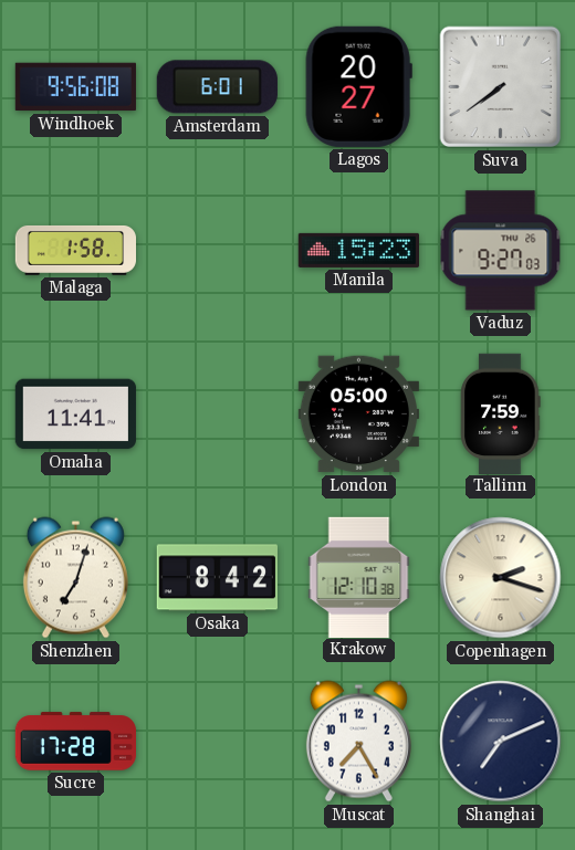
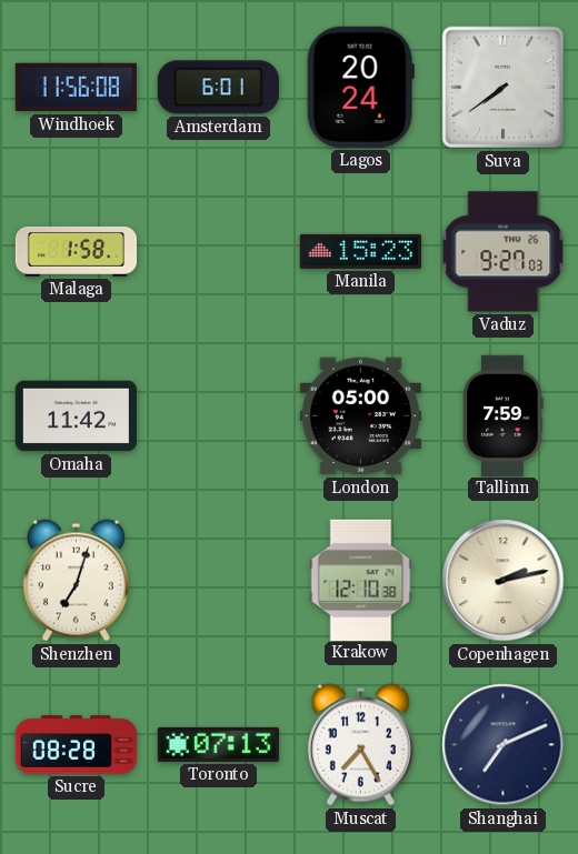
Windhoek: 9:56 -> 11:56 (76, 88)
Lagos: 20:27 -> 20:24 (360, 87)
Omaha: 11:41 -> 11:42 (76, 416)
Osaka: 8:42 -> none (217, 578)
Copenhagen: 2:18 -> 2:13 (504, 581)
Sucre: 17:28 -> 08:28 (77, 745)
Toronto: none -> 07:13 (218, 744)
